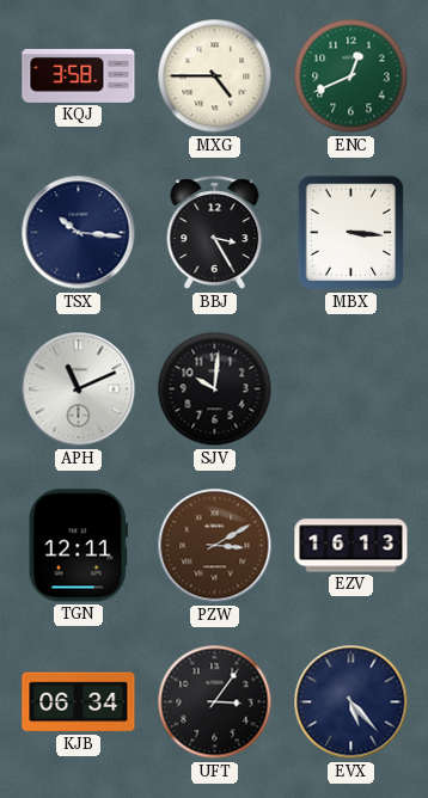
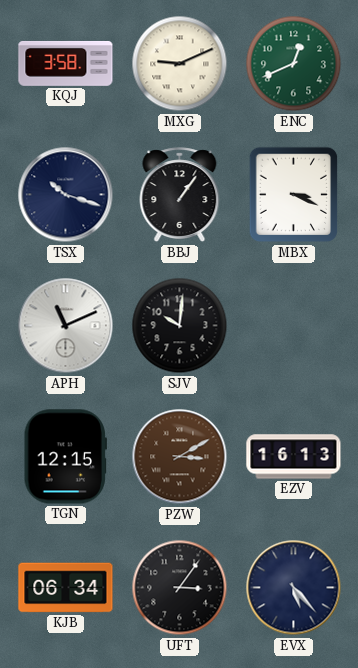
MXG: 4:45 -> 9:11 (180, 64)
TSX: 10:16 -> 10:18 (66, 195)
BBJ: 3:25 -> 1:06 (180, 195)
MBX: 3:16 -> 3:19 (294, 195)
TGN: 12:11 -> 12:15 (65, 457)
